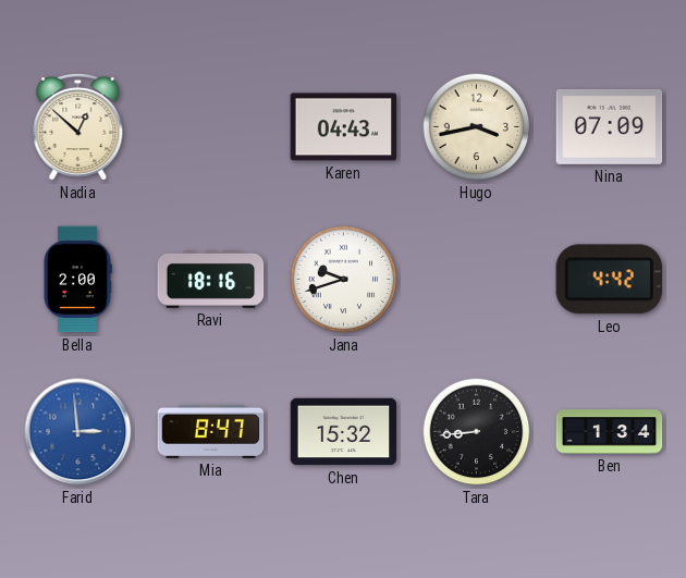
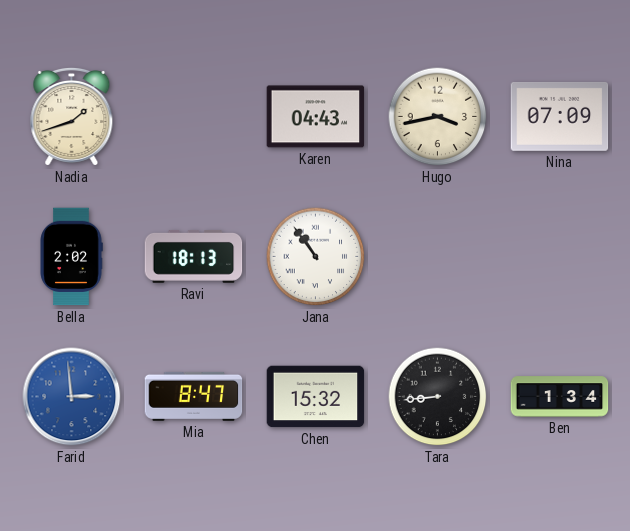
Nadia: 12:52 -> 1:42 (72, 116)
Bella: 2:00 -> 2:02 (71, 257)
Ravi: 18:16 -> 18:13 (194, 256)
Jana: 9:42 -> 10:54 (316, 257)
Leo: 4:42 -> none (609, 280)
